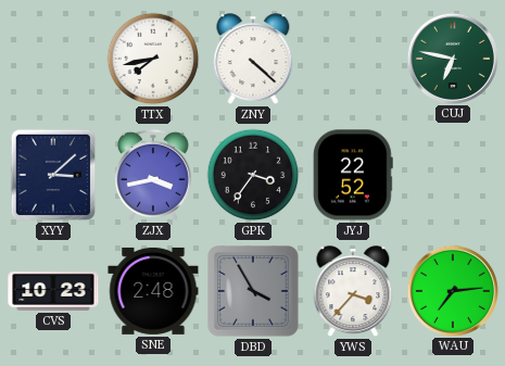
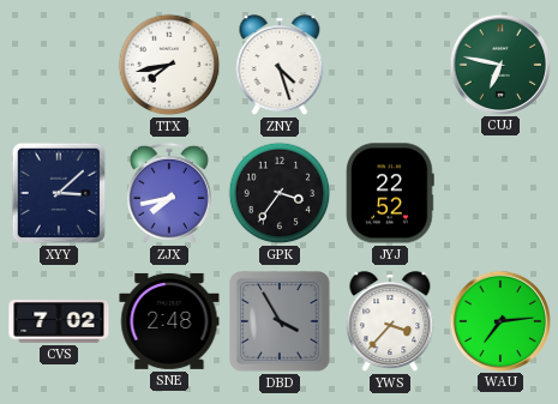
ZNY: 4:22 -> 4:27 (280, 66)
ZJX: 3:43 -> 7:43 (169, 193)
CVS: 10:23 -> 7:02 (59, 321)
